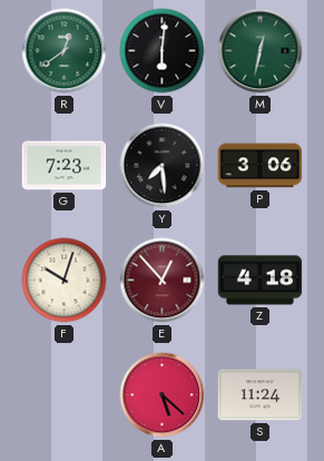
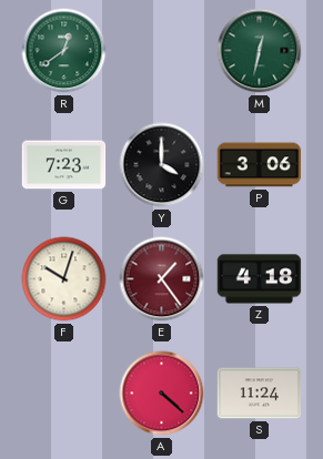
V: 6:01 -> none (163, 51)
Y: 7:29 -> 4:00 (162, 165)
E: 12:53 -> 1:24 (162, 279)
A: 5:22 -> 4:22 (162, 394)
